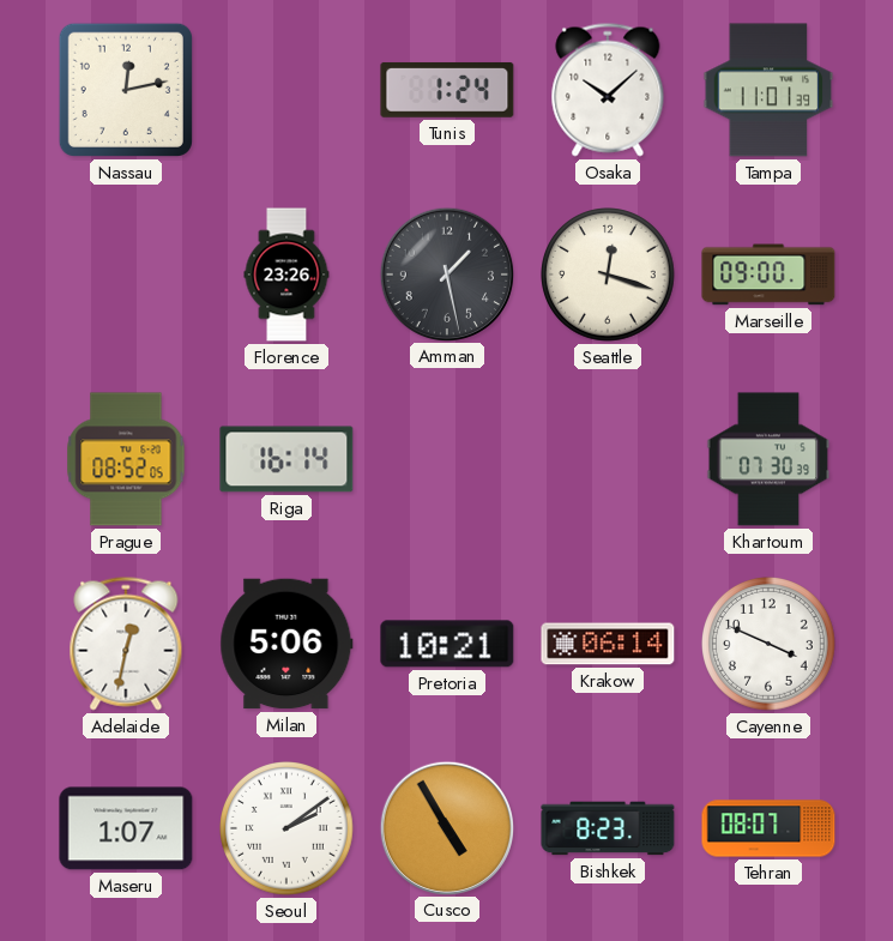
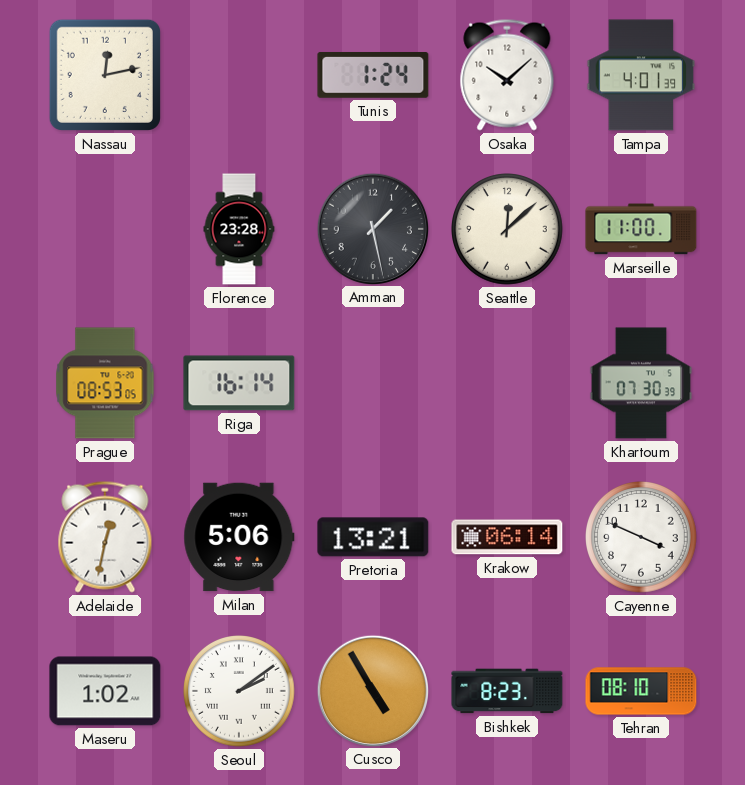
Tampa: 11:01 -> 4:01 (641, 75)
Florence: 23:26 -> 23:28 (239, 229)
Seattle: 12:18 -> 12:08 (508, 230)
Marseille: 09:00 -> 11:00 (641, 229)
Prague: 08:52 -> 08:53 (105, 383)
Pretoria: 10:21 -> 13:21 (373, 537)
Maseru: 1:07 -> 1:02 (105, 691)
Tehran: 08:07 -> 08:10 (641, 691)
